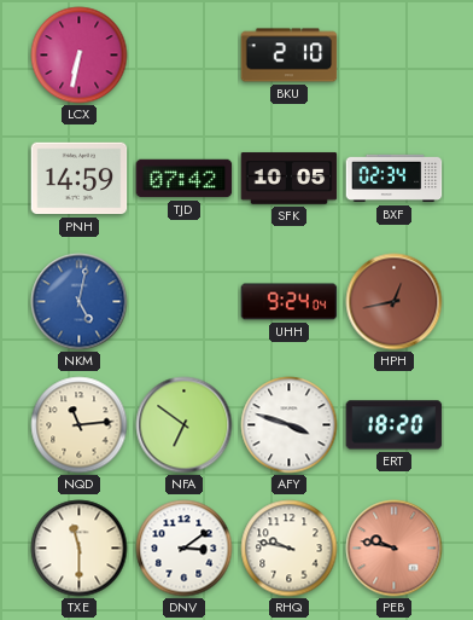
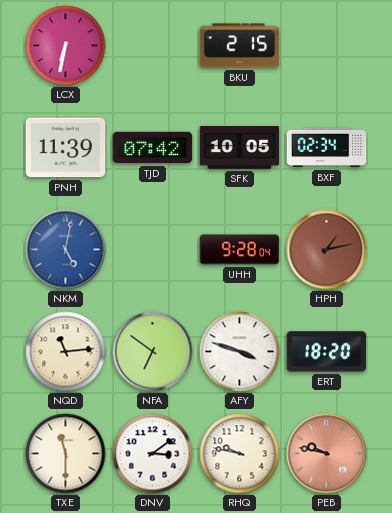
BKU: 2:10 -> 2:15 (240, 46)
PNH: 14:59 -> 11:39 (66, 148)
UHH: 9:24 -> 9:28 (240, 250)
HPH: 12:43 -> 1:13 (327, 250)
